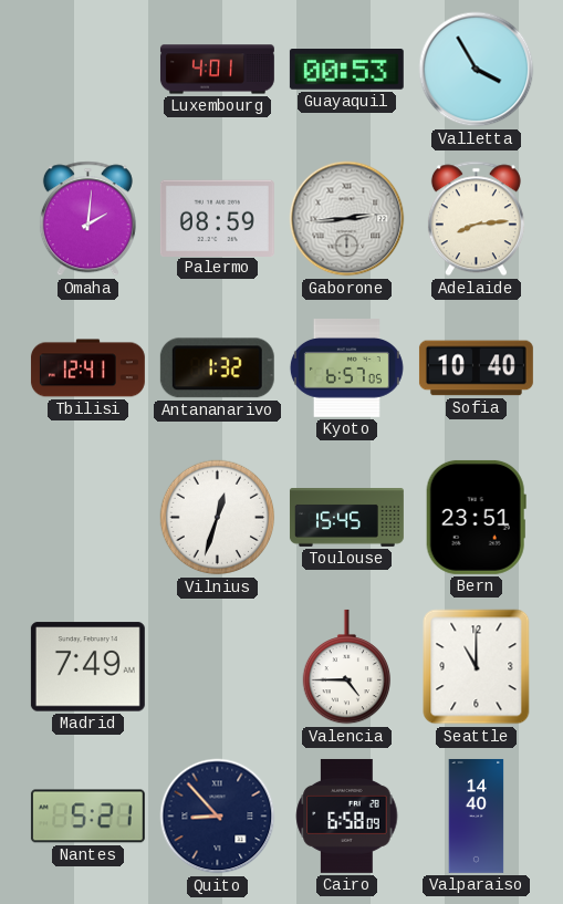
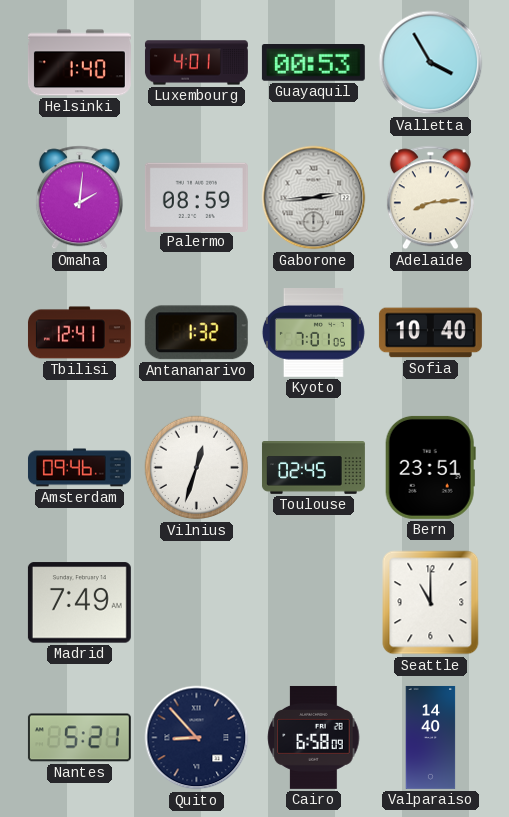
Helsinki: none -> 1:40 (79, 63)
Kyoto: 6:57 -> 7:01 (313, 333)
Amsterdam: none -> 09:46 (79, 468)
Toulouse: 15:45 -> 02:45 (313, 468)
Valencia: 4:45 -> none (346, 667)
